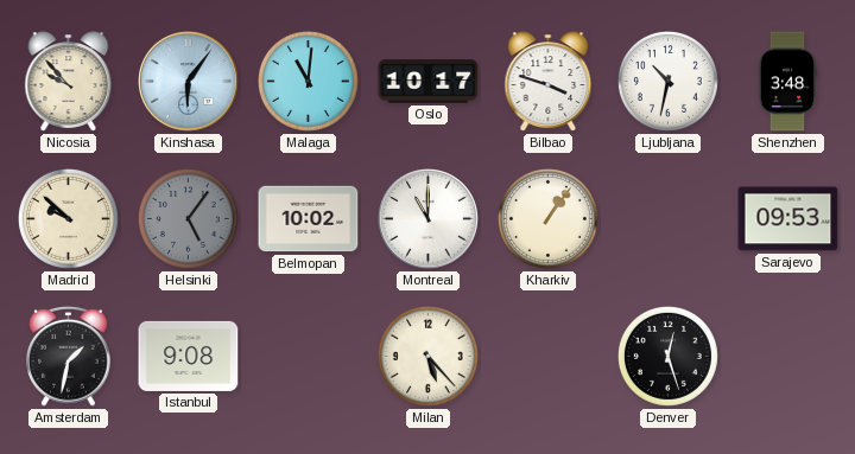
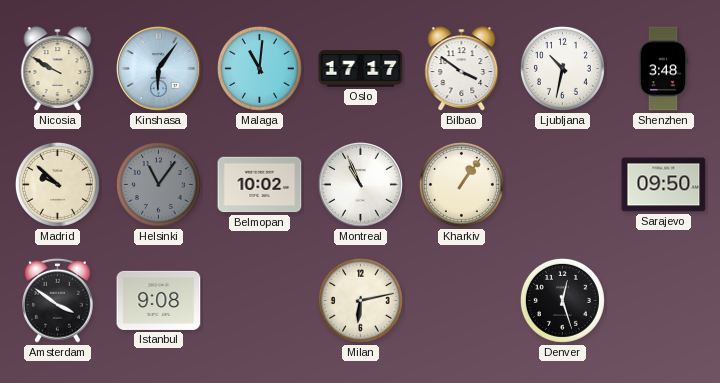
Nicosia: 9:53 -> 9:50 (58, 69)
Oslo: 10:17 -> 17:17 (361, 69)
Bilbao: 3:48 -> 3:51 (462, 69)
Helsinki: 5:06 -> 11:06 (158, 184)
Montreal: 11:00 -> 10:56 (361, 185)
Sarajevo: 09:53 -> 09:50 (664, 185)
Amsterdam: 1:32 -> 3:51 (58, 300)
Milan: 5:23 -> 6:13 (360, 300)
